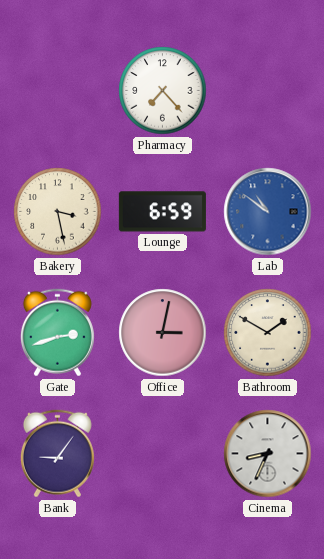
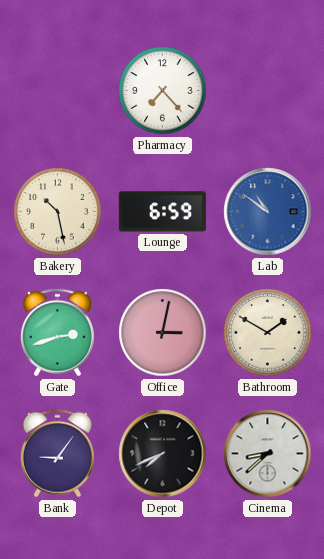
Bakery: 3:28 -> 10:28 (58, 212)
Depot: none -> 7:41 (163, 454)
Cinema: 8:34 -> 8:38 (268, 454)
